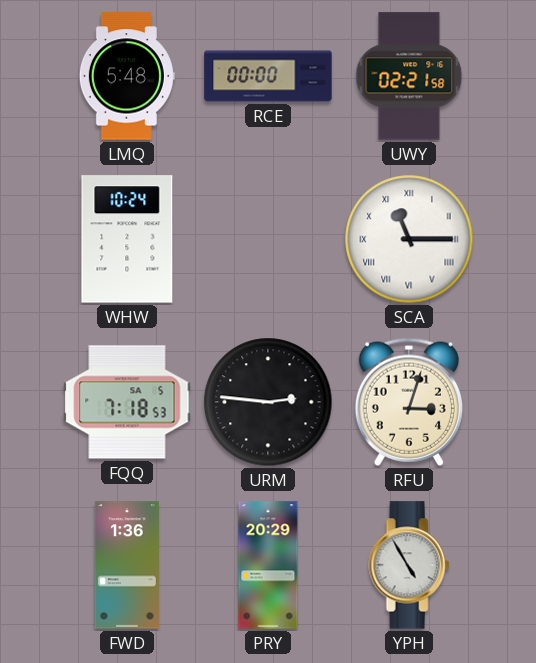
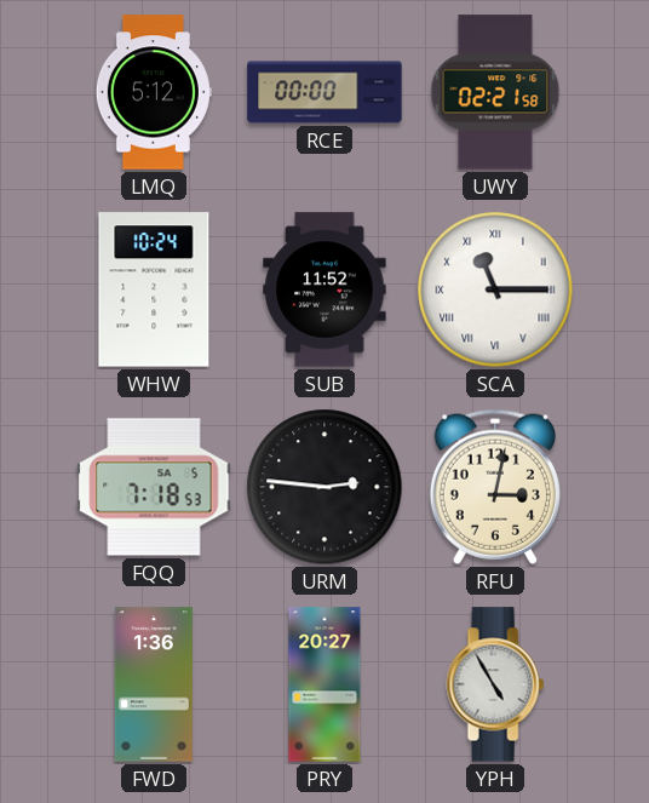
LMQ: 5:48 -> 5:12 (154, 92)
SUB: none -> 11:52 (324, 289)
RFU: 3:03 -> 3:02 (495, 487)
PRY: 20:29 -> 20:27 (324, 684)
